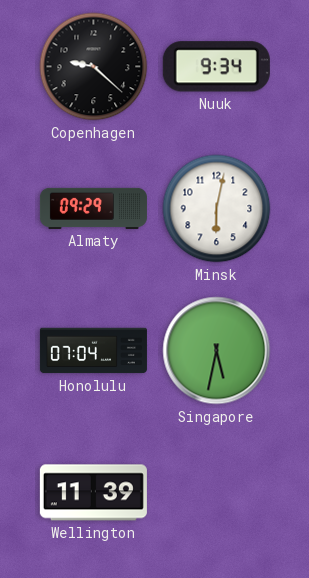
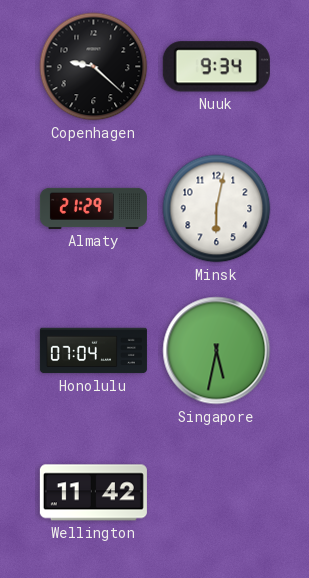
Almaty: 09:29 -> 21:29 (93, 208)
Wellington: 11:39 -> 11:42 (93, 493)
